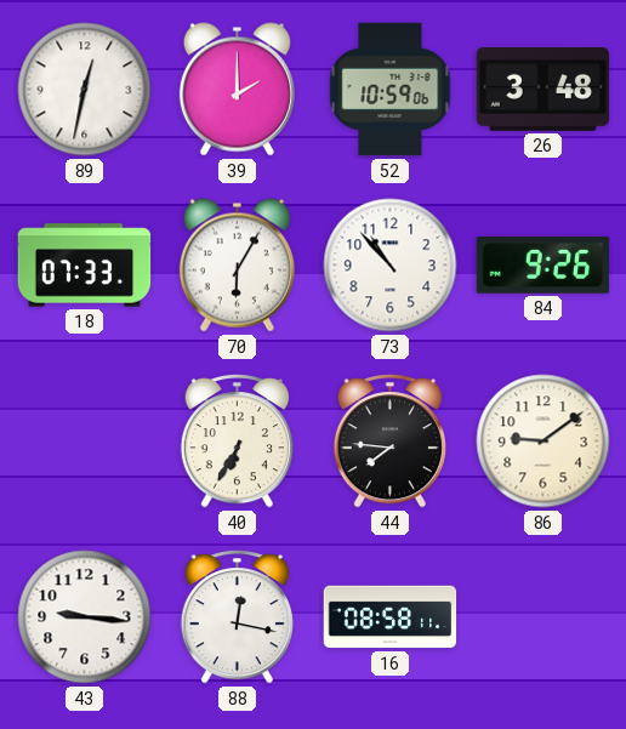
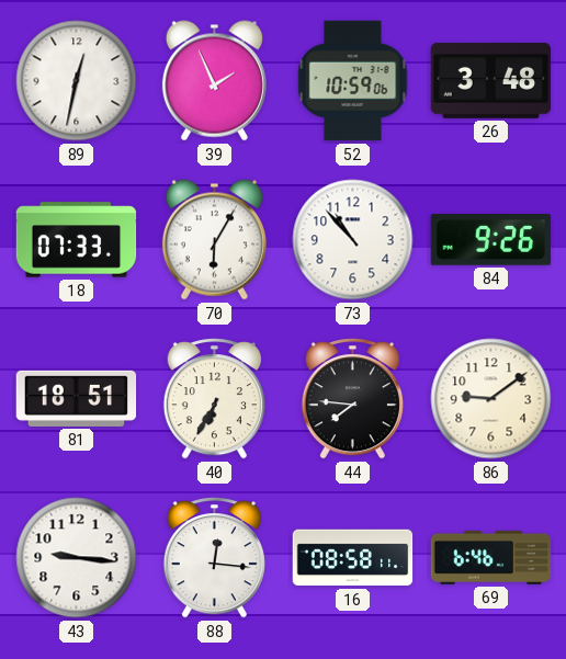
39: 2:00 -> 1:56 (214, 81)
81: none -> 18:51 (77, 398)
88: 12:17 -> 12:16 (214, 558)
69: none -> 6:46 (491, 557)
